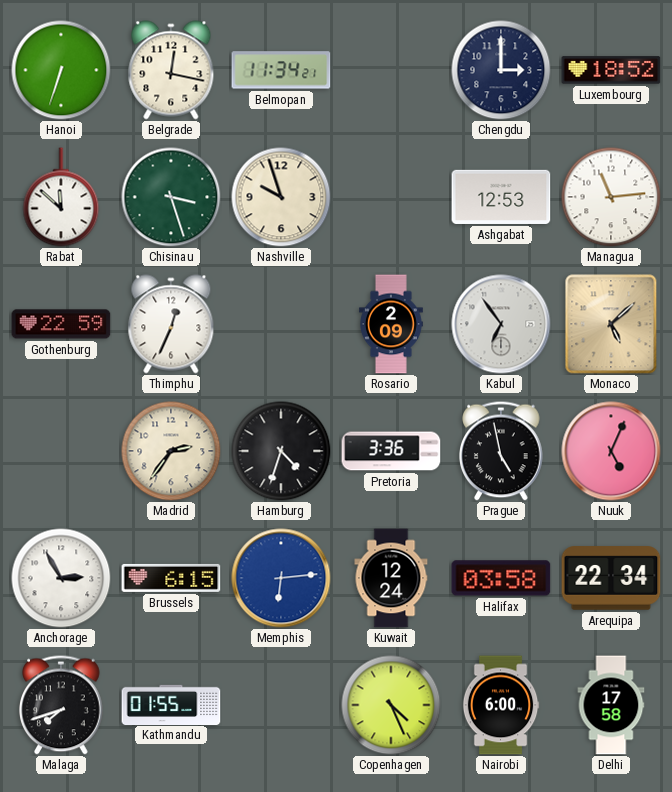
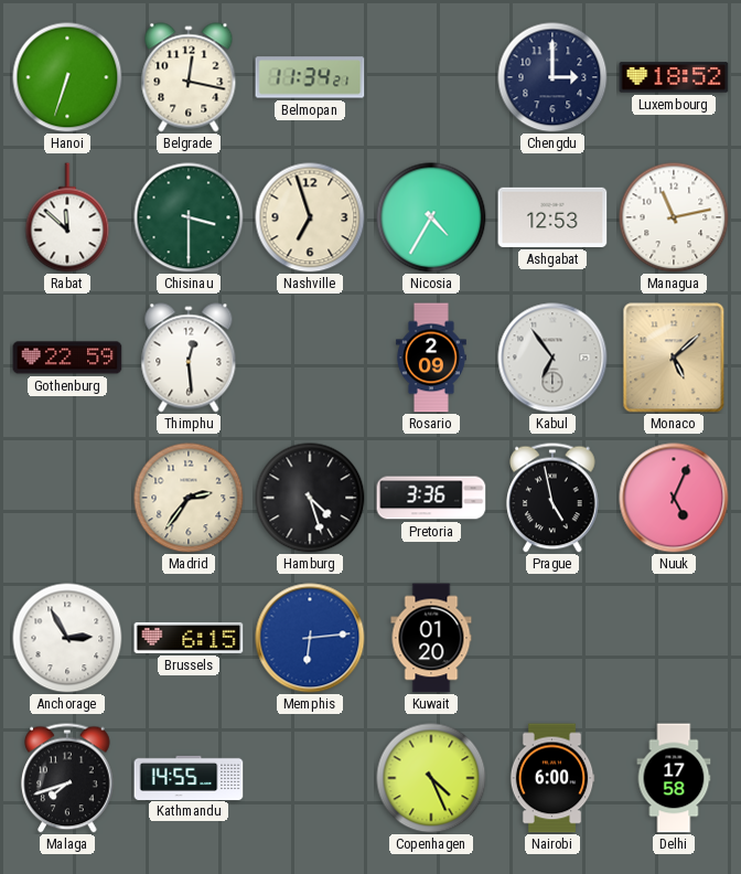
Chisinau: 3:27 -> 3:30 (189, 217)
Nashville: 9:57 -> 6:57 (310, 217)
Nicosia: none -> 4:35 (431, 217)
Managua: 11:14 -> 11:13 (674, 217)
Thimphu: 12:34 -> 12:29 (189, 358)
Hamburg: 4:33 -> 4:27 (310, 498)
Kuwait: 12:24 -> 01:20 (431, 638)
Halifax: 03:58 -> none (501, 578)
Arequipa: 22:34 -> none (611, 578)
Kathmandu: 01:55 -> 14:55 (189, 777)
